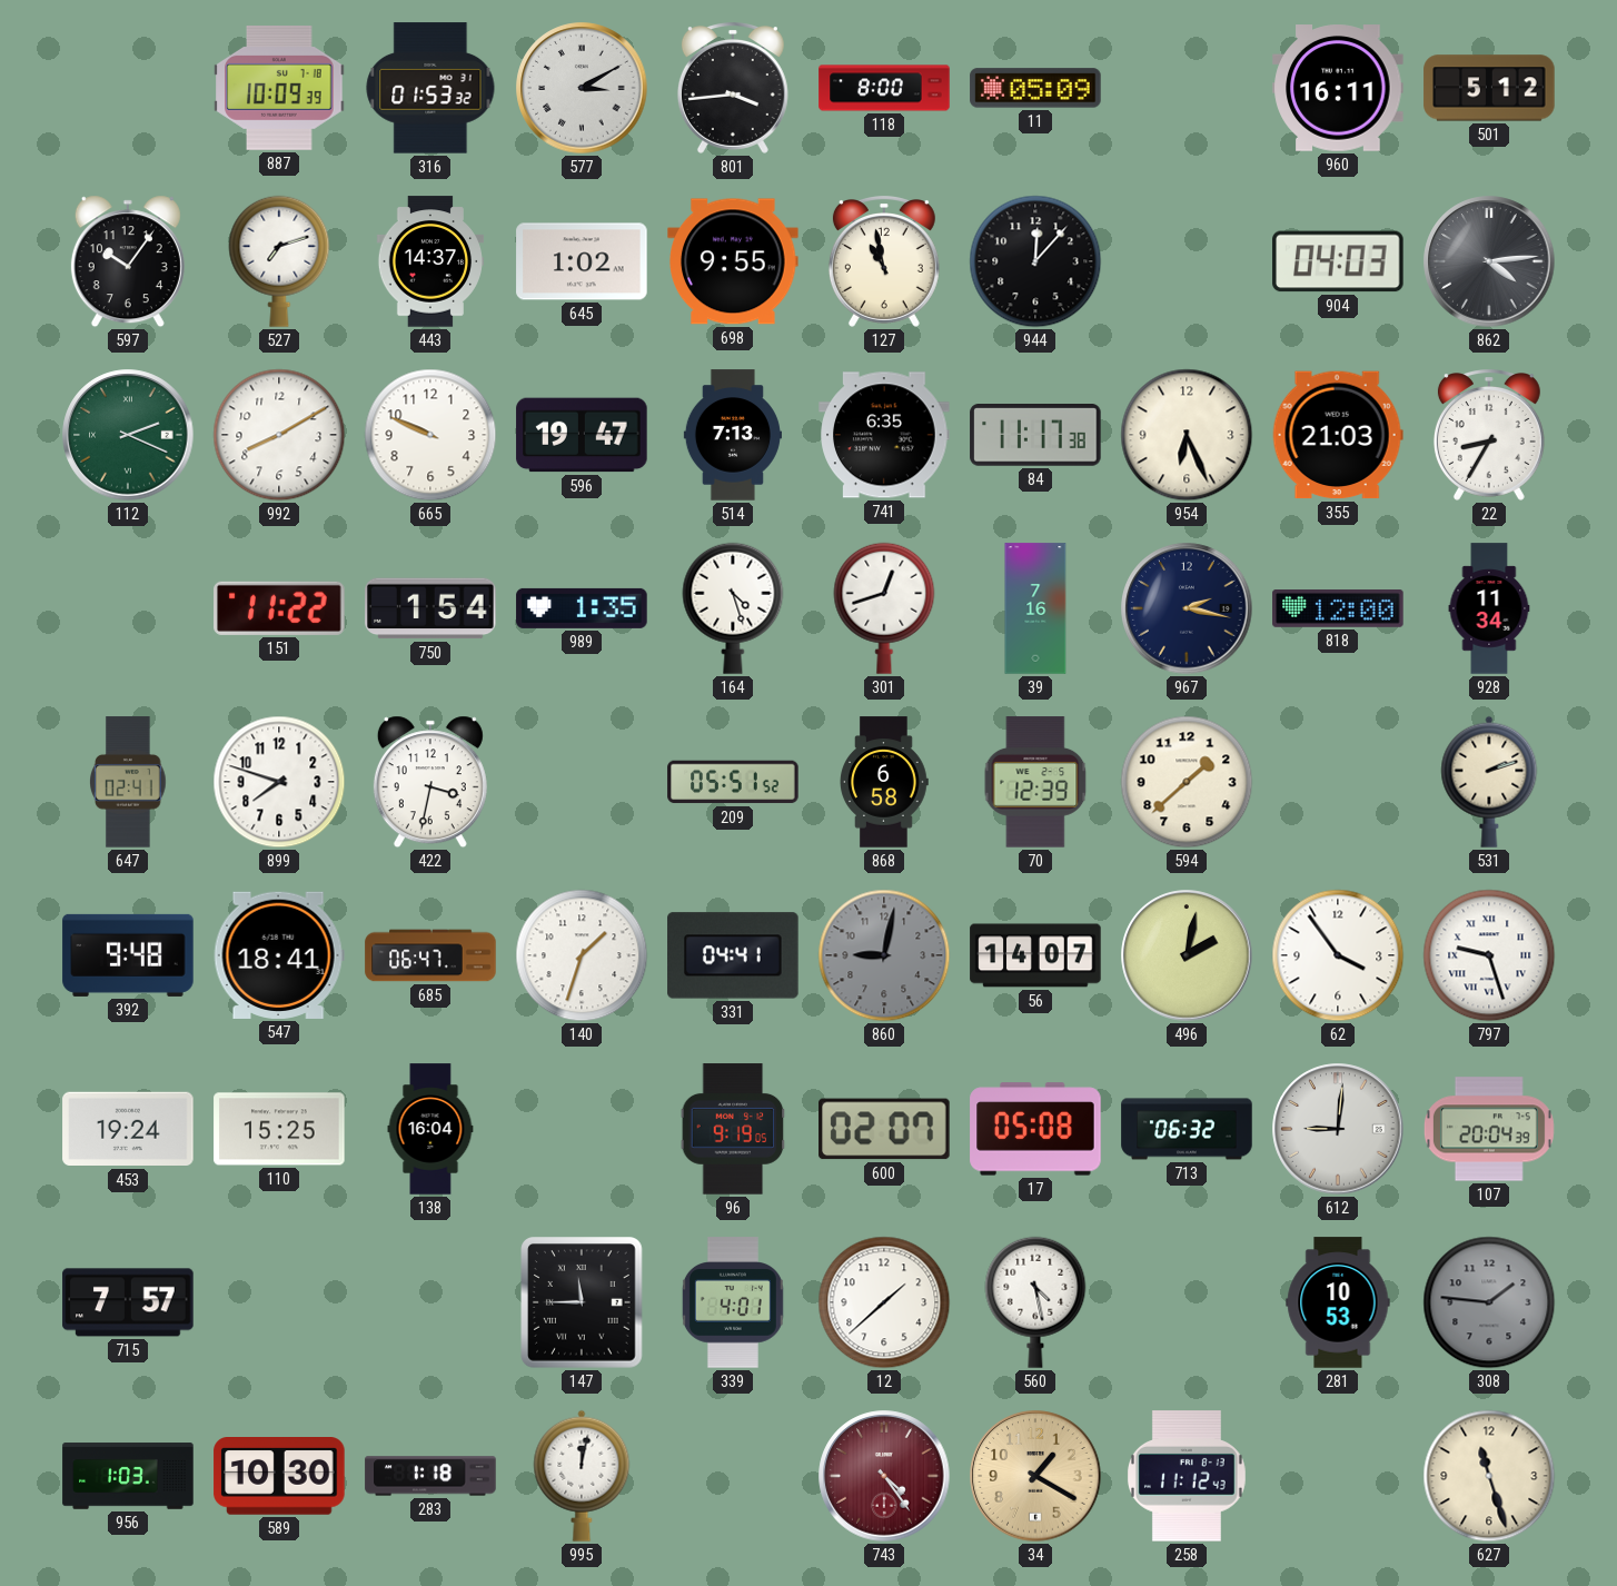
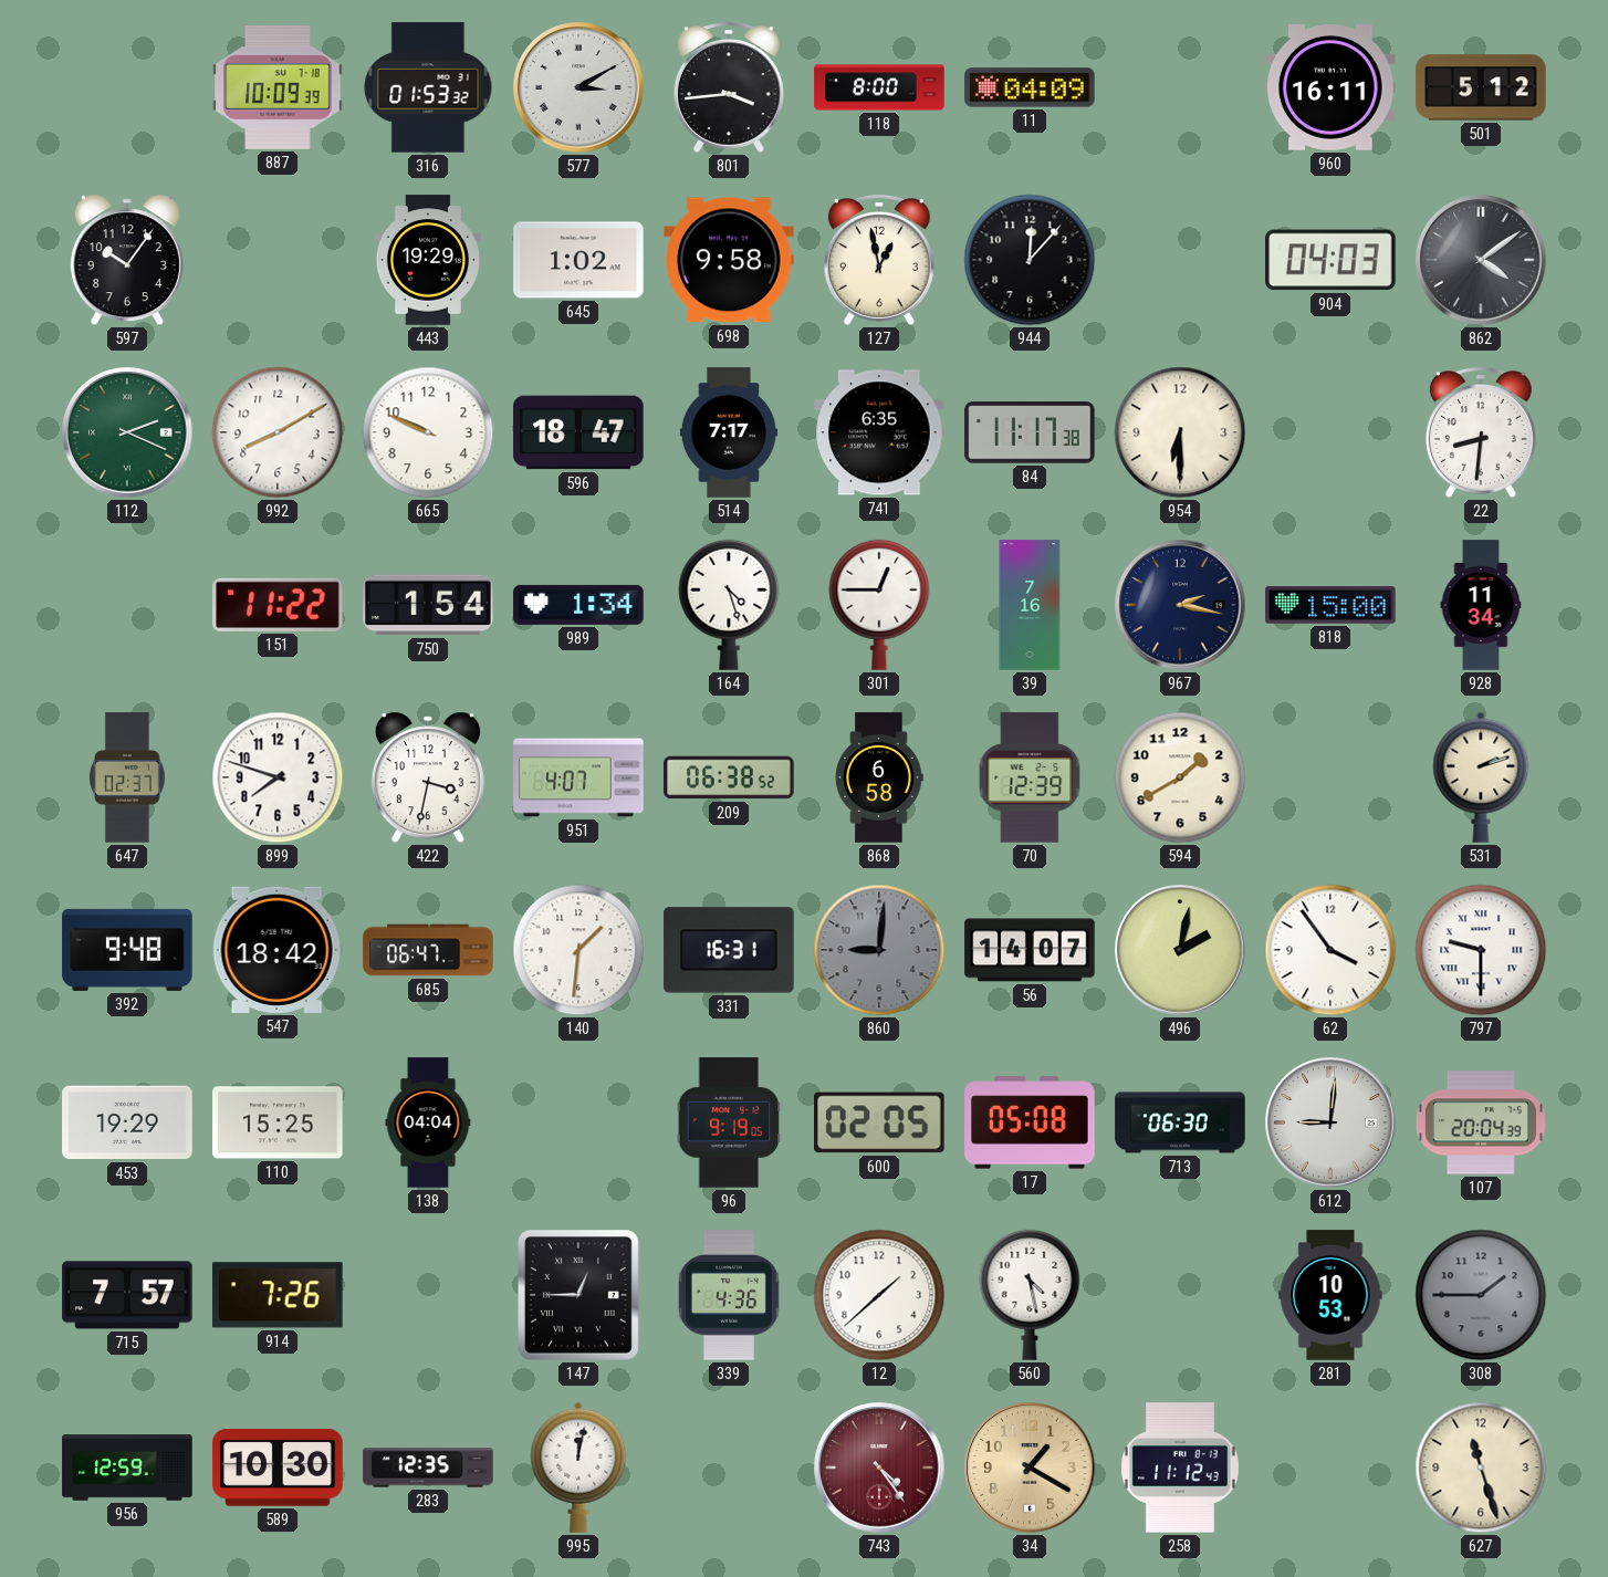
11: 05:09 -> 04:09 (1030, 87)
527: 7:12 -> none (279, 261)
443: 14:37 -> 19:29 (427, 260)
698: 9:55 -> 9:58 (729, 260)
127: 10:58 -> 12:58 (879, 261)
862: 4:14 -> 4:09 (1481, 260)
596: 19:47 -> 18:47 (578, 432)
514: 7:13 -> 7:17 (729, 432)
954: 6:26 -> 6:30 (1180, 432)
355: 21:03 -> none (1338, 435)
22: 8:35 -> 8:31 (1481, 434)
989: 1:35 -> 1:34 (578, 605)
301: 12:42 -> 12:45 (879, 605)
818: 12:00 -> 15:00 (1330, 606)
647: 02:41 -> 02:37 (127, 777)
951: none -> 4:07 (578, 777)
209: 05:51 -> 06:38 (729, 777)
594: 1:38 -> 1:40 (1180, 777)
547: 18:41 -> 18:42 (278, 950)
140: 1:33 -> 1:31 (578, 950)
331: 04:41 -> 16:31 (729, 950)
860: 9:02 -> 9:01 (879, 950)
797: 9:27 -> 9:30 (1481, 950)
453: 19:24 -> 19:29 (127, 1122)
138: 16:04 -> 04:04 (428, 1122)
600: 02:07 -> 02:05 (879, 1122)
713: 06:32 -> 06:30 (1180, 1122)
914: none -> 7:26 (279, 1295)
147: 11:45 -> 12:45 (579, 1295)
339: 4:01 -> 4:36 (729, 1295)
308: 1:46 -> 1:45 (1481, 1295)
956: 1:03 -> 12:59 (127, 1468)
283: 1:18 -> 12:35 (428, 1468)
